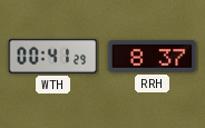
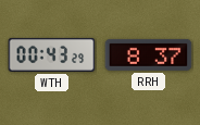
WTH: 00:41 -> 00:43 (52, 54)
